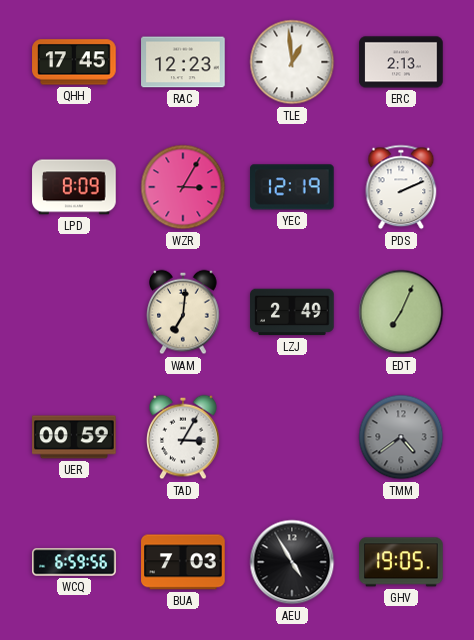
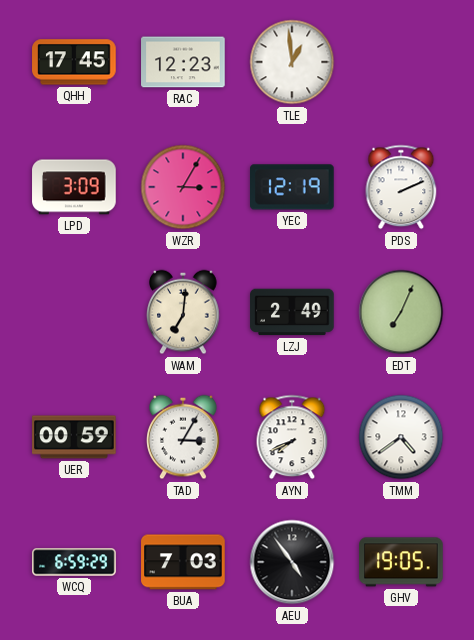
ERC: 2:13 -> none (401, 62)
LPD: 8:09 -> 3:09 (74, 187)
AYN: none -> 7:41 (292, 437)
TMM dial: grey -> white (401, 437)
WCQ: 6:59:56 -> 6:59:29 (74, 562)
AEU: 4:55 -> 4:54 (292, 562)
